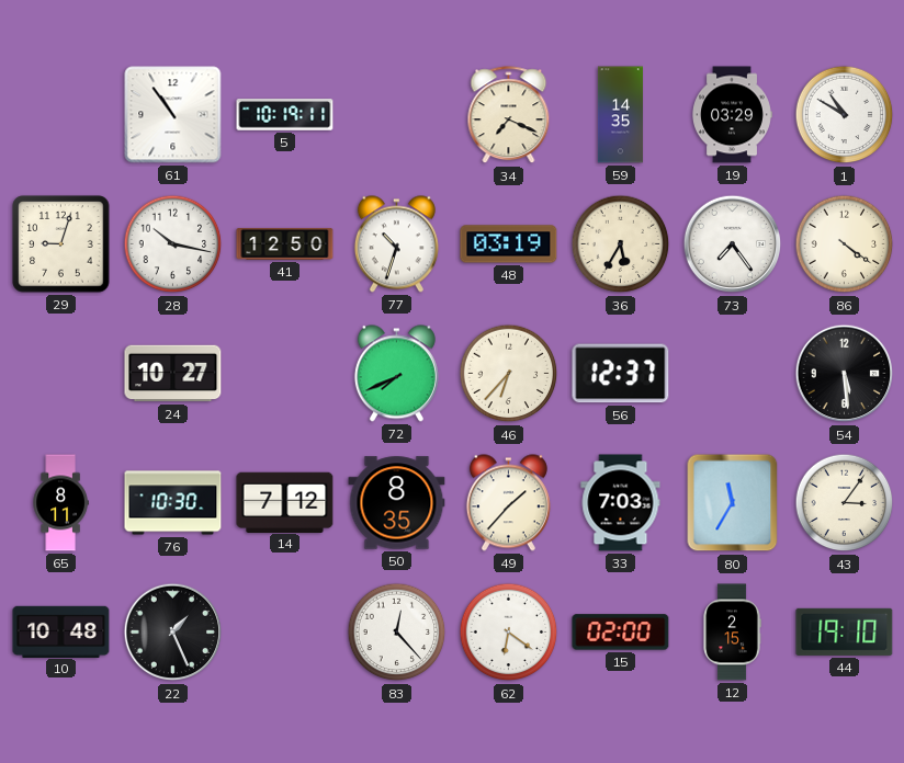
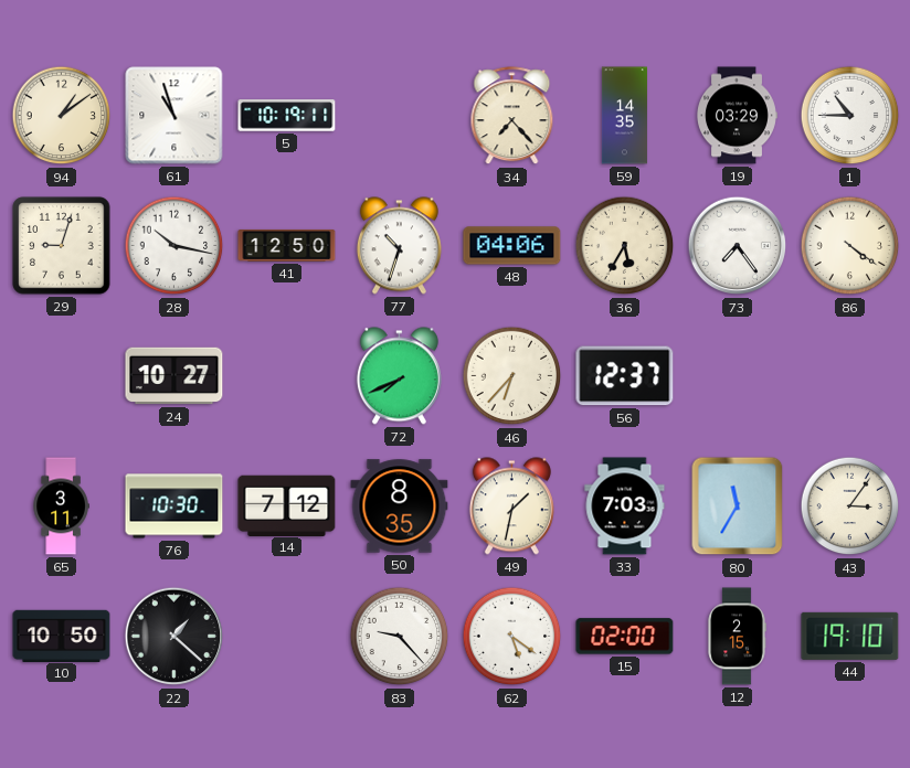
94: none -> 1:09 (62, 116)
61: 10:54 -> 10:57 (174, 116)
34: 7:19 -> 7:23 (512, 116)
1: 10:50 -> 10:45 (850, 116)
48: 03:19 -> 04:06 (512, 246)
54: 5:29 -> none (845, 374)
65: 8:11 -> 3:11 (61, 506)
49: 1:37 -> 1:32 (511, 506)
10: 10:48 -> 10:50 (62, 636)
22: 1:26 -> 1:22 (174, 637)
83: 12:23 -> 9:23 (400, 637)
62: 6:21 -> 5:21 (512, 637)
